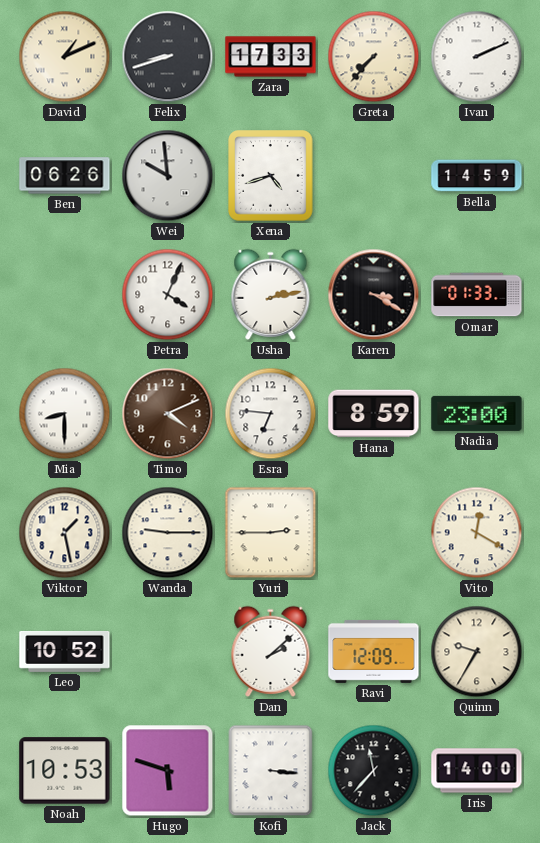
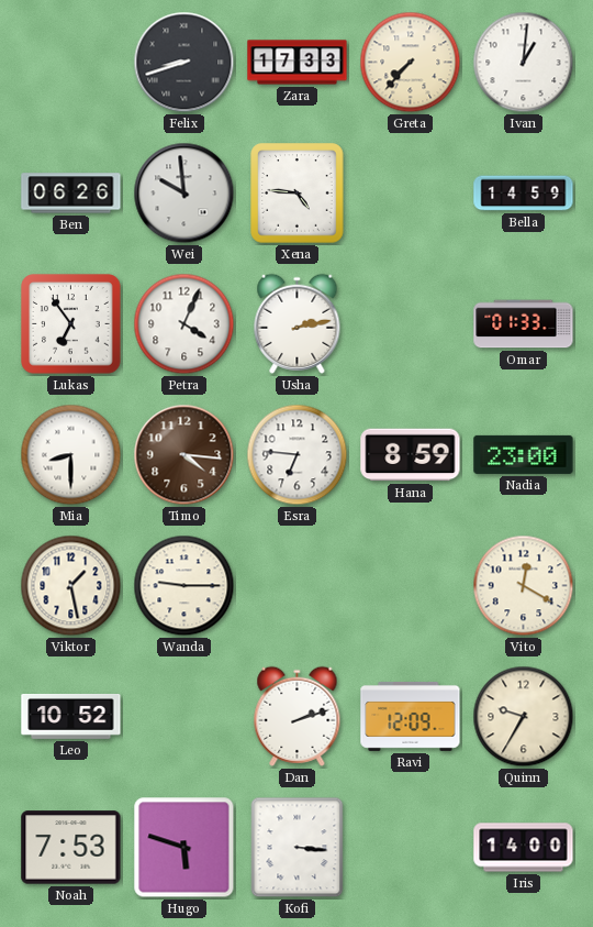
David: 1:11 -> none (65, 57)
Ivan: 2:11 -> 1:01 (524, 63)
Xena: 4:42 -> 4:46 (298, 194)
Lukas: none -> 6:54 (71, 324)
Karen: 3:20 -> none (374, 295)
Timo: 4:11 -> 4:16 (184, 455)
Yuri: 2:45 -> none (271, 533)
Dan: 2:08 -> 2:12 (298, 716)
Noah: 10:53 -> 7:53 (71, 848)
Jack: 11:37 -> none (374, 771)
